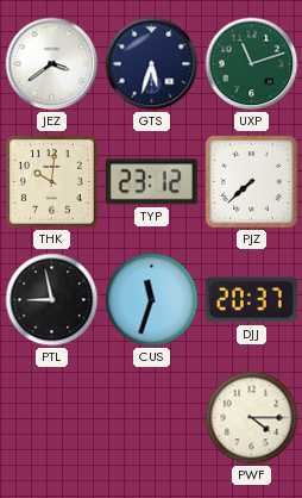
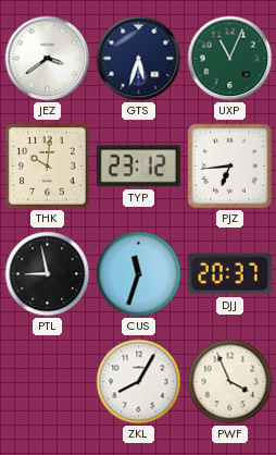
UXP: 11:12 -> 11:04 (230, 59)
PJZ: 7:38 -> 6:44 (230, 167)
ZKL: none -> 8:05 (139, 382)
PWF: 4:15 -> 3:56 (230, 382)
